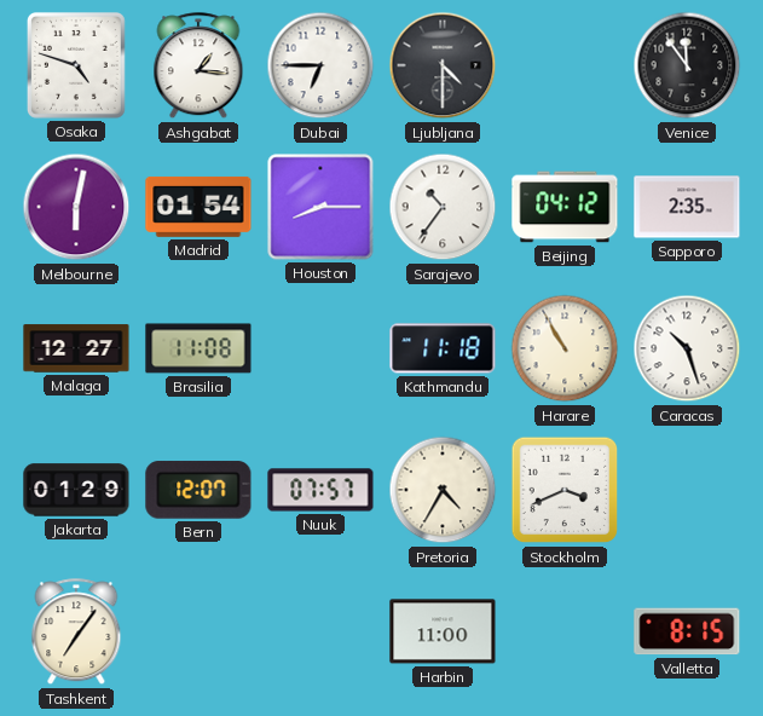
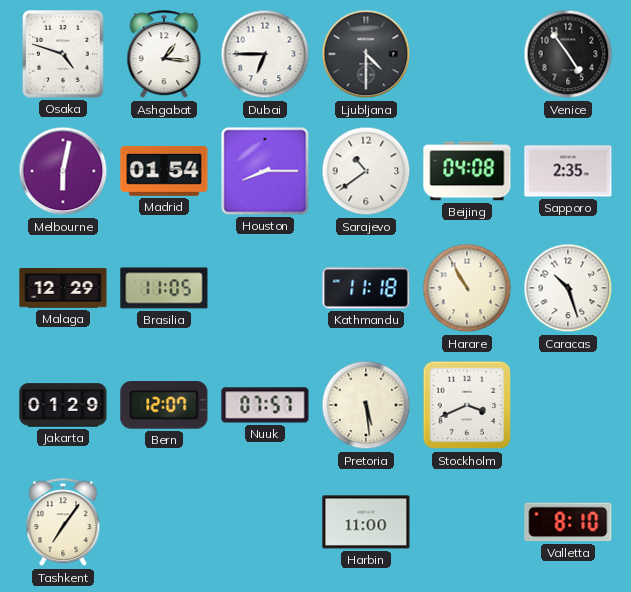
Venice: 11:54 -> 4:54 (568, 54)
Sarajevo: 10:36 -> 10:39 (366, 171)
Beijing: 04:12 -> 04:08 (467, 171)
Malaga: 12:27 -> 12:29 (63, 288)
Brasilia: 11:08 -> 11:05 (164, 288)
Pretoria: 4:35 -> 5:29 (366, 405)
Valletta: 8:15 -> 8:10 (568, 522)
